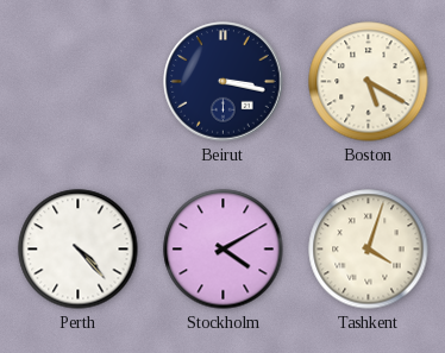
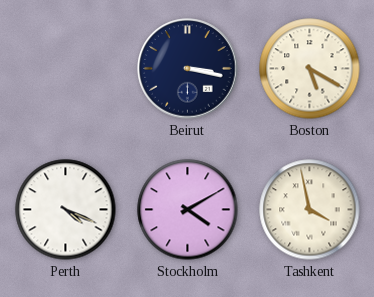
Perth: 4:23 -> 4:19 (66, 210)
Tashkent: 4:03 -> 3:58 (310, 210)
